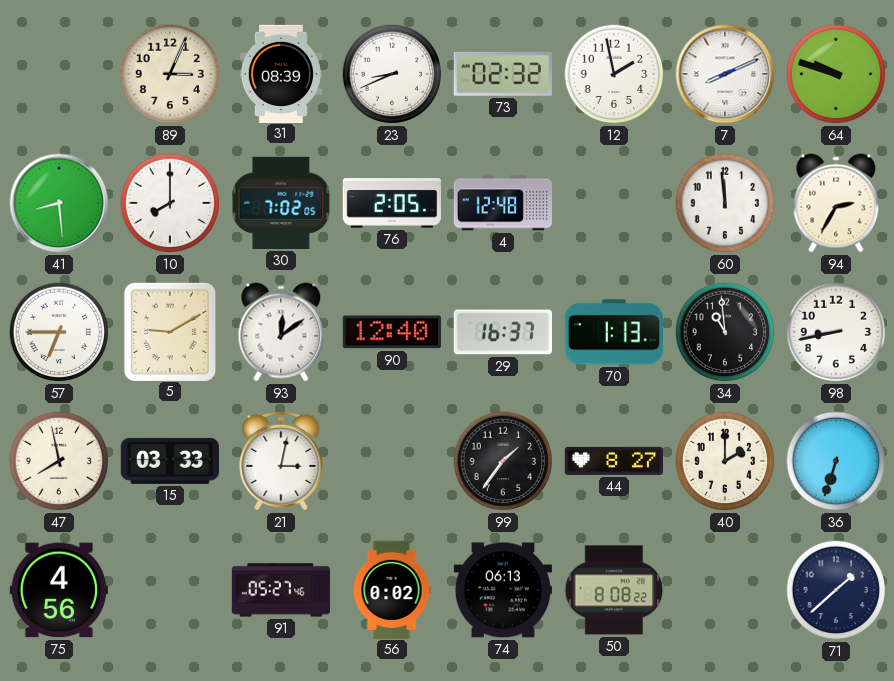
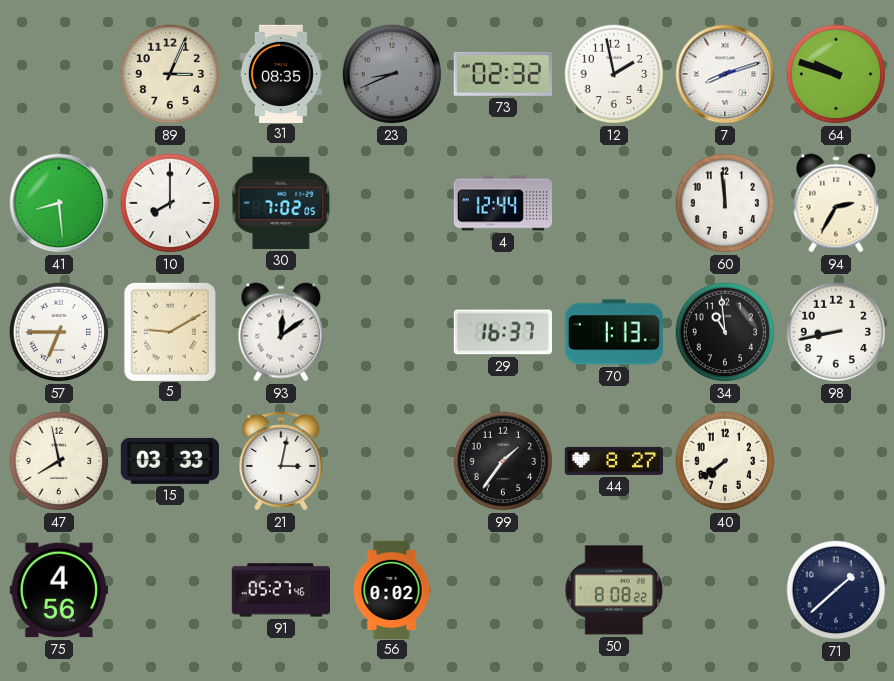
31: 08:39 -> 08:35 (281, 73)
23 dial: white -> grey (392, 74)
7: 8:11 -> 8:12 (725, 74)
76: 2:05 -> none (392, 203)
4: 12:48 -> 12:44 (502, 203)
90: 12:40 -> none (392, 332)
40: 2:00 -> 7:39 (725, 461)
36: 6:33 -> none (836, 461)
74: 06:13 -> none (502, 590)
